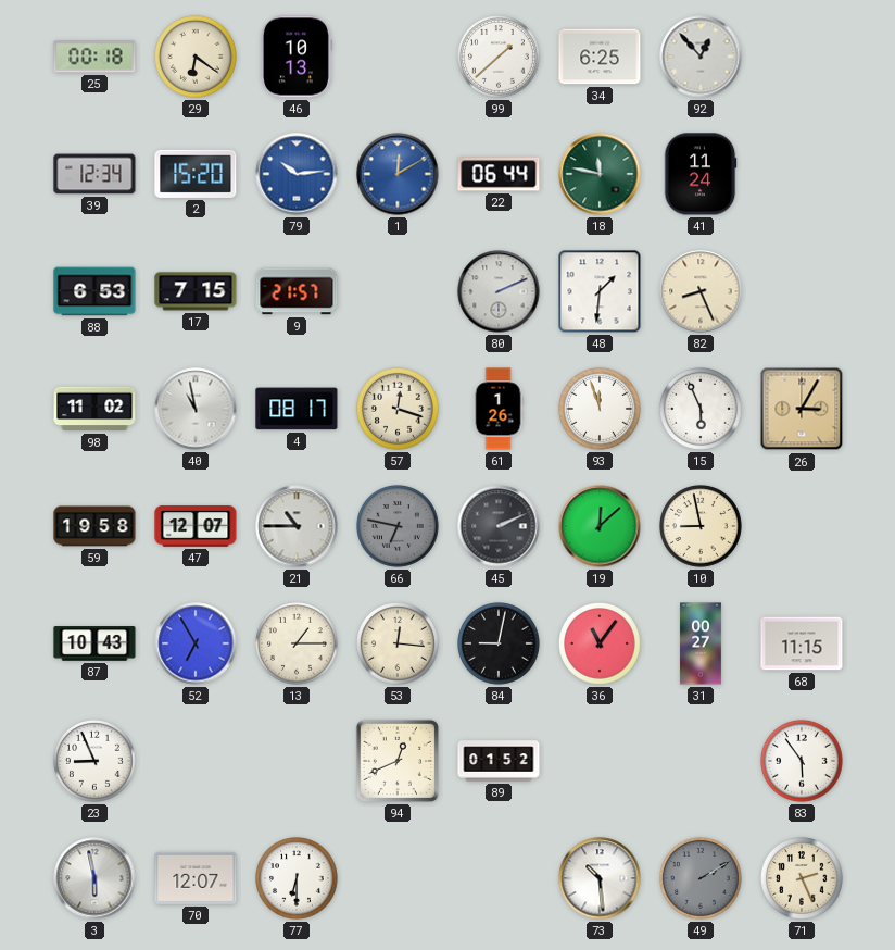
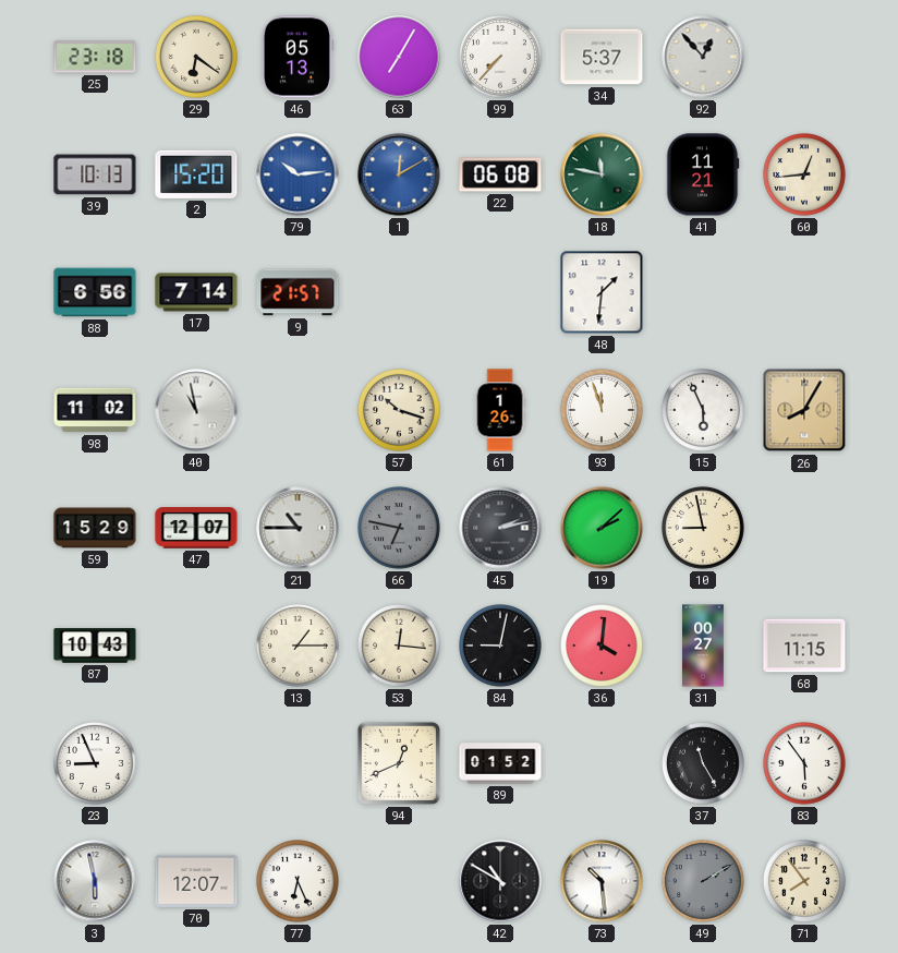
25: 00:18 -> 23:18 (95, 57)
46: 10:13 -> 05:13 (296, 57)
63: none -> 7:05 (399, 57)
99: 1:38 -> 7:37 (500, 57)
34: 6:25 -> 5:37 (602, 57)
39: 12:34 -> 10:13 (95, 174)
22: 06:44 -> 06:08 (500, 174)
41: 11:24 -> 11:21 (703, 174)
60: none -> 12:44 (804, 174)
88: 6:53 -> 6:56 (95, 292)
17: 7:15 -> 7:14 (196, 292)
80: 2:11 -> none (499, 291)
82: 8:26 -> none (701, 291)
4: 08:17 -> none (297, 409)
57: 12:18 -> 10:18 (399, 410)
26: 3:05 -> 8:05 (804, 410)
59: 19:58 -> 15:29 (95, 528)
45: 2:11 -> 2:13 (500, 528)
19: 12:08 -> 2:08 (602, 528)
52: 6:55 -> none (196, 643)
36: 11:06 -> 4:01 (602, 646)
37: none -> 11:25 (703, 763)
77: 6:30 -> 6:26 (298, 881)
42: none -> 10:50 (500, 881)
71: 2:26 -> 7:54 (804, 881)
